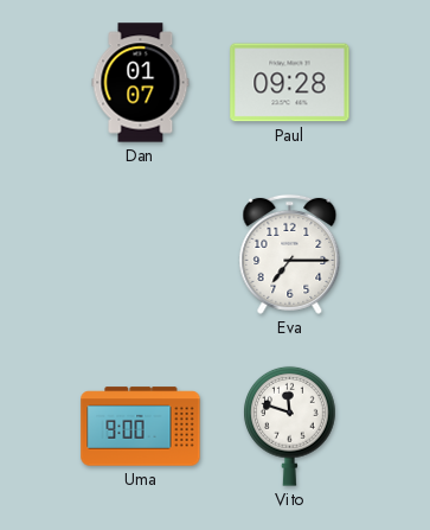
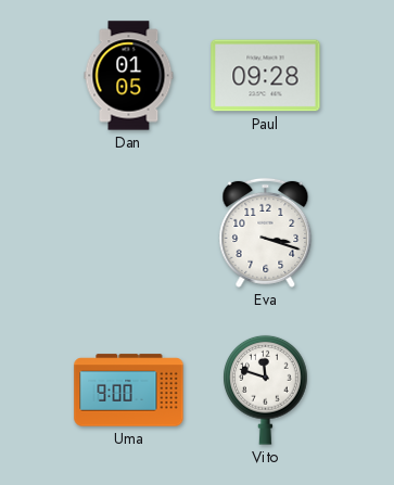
Dan: 01:07 -> 01:05 (129, 76)
Eva: 7:15 -> 3:18 (266, 232)
